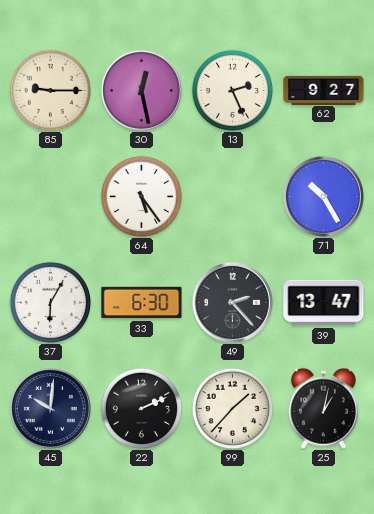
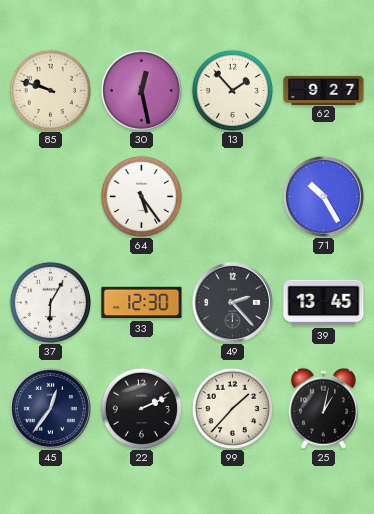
85: 9:15 -> 9:48 (50, 90)
13: 2:26 -> 1:53 (232, 90)
33: 6:30 -> 12:30 (142, 303)
39: 13:47 -> 13:45 (324, 303)
45: 10:01 -> 12:36 (50, 408)
